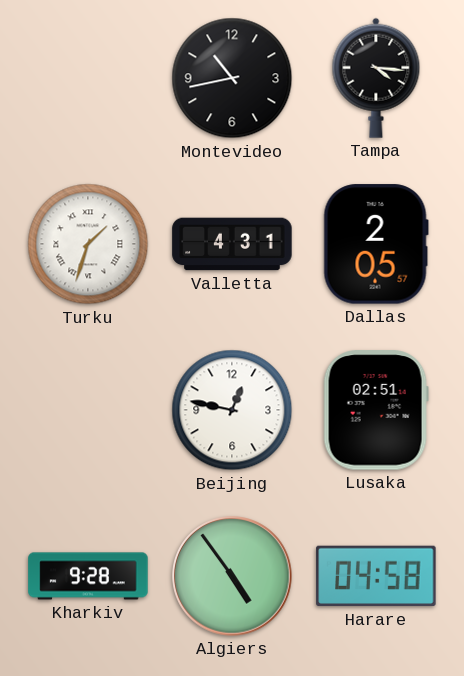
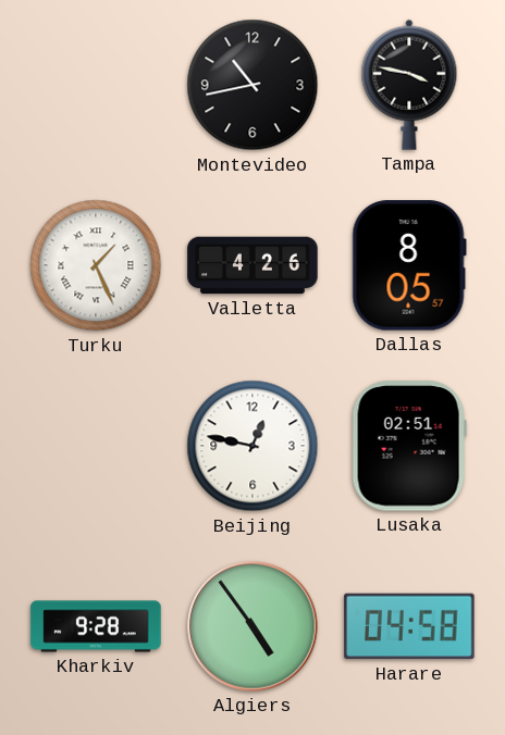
Tampa: 4:16 -> 3:47 (409, 85)
Turku: 1:33 -> 1:26 (96, 265)
Valletta: 4:31 -> 4:26 (253, 265)
Dallas: 2:05 -> 8:05 (409, 265)
